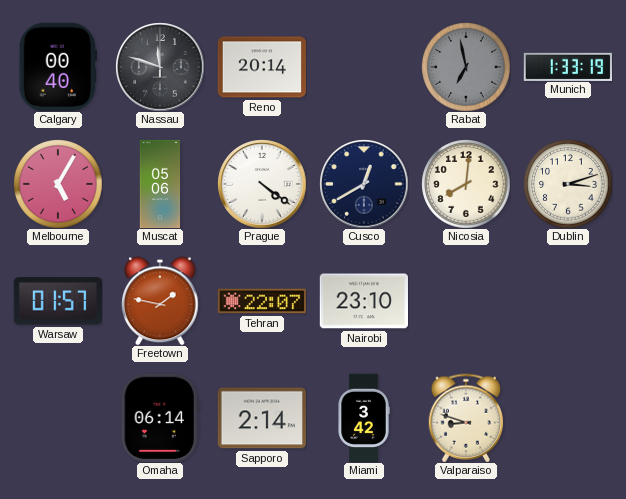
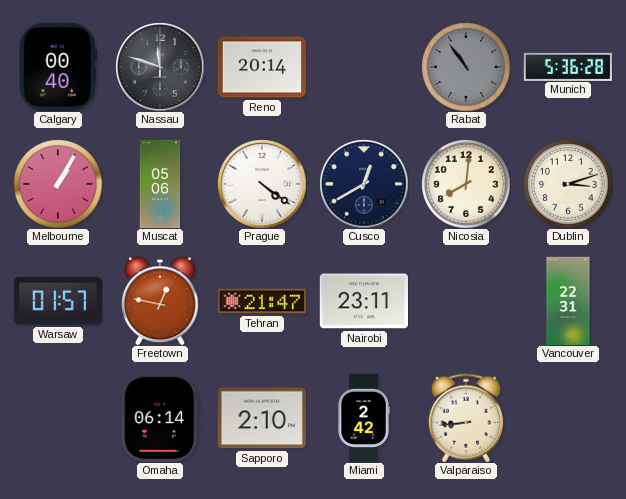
Rabat: 6:58 -> 10:54 (466, 67)
Munich: 1:33 -> 5:36 (567, 66)
Melbourne: 5:05 -> 1:05 (58, 184)
Freetown: 1:47 -> 12:47 (160, 301)
Tehran: 22:07 -> 21:47 (261, 301)
Nairobi: 23:10 -> 23:11 (363, 301)
Vancouver: none -> 22:31 (568, 301)
Sapporo: 2:14 -> 2:10 (261, 418)
Miami: 3:42 -> 2:42 (364, 418)
Valparaiso: 8:48 -> 8:44 (465, 418)
